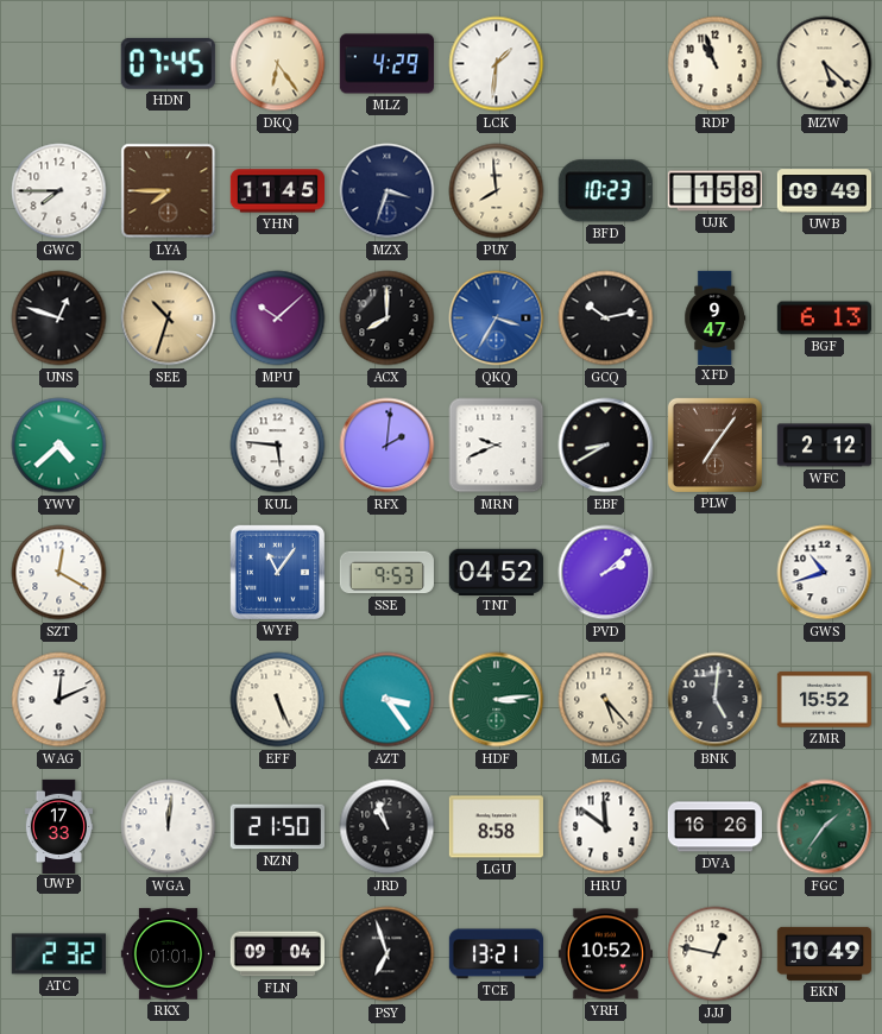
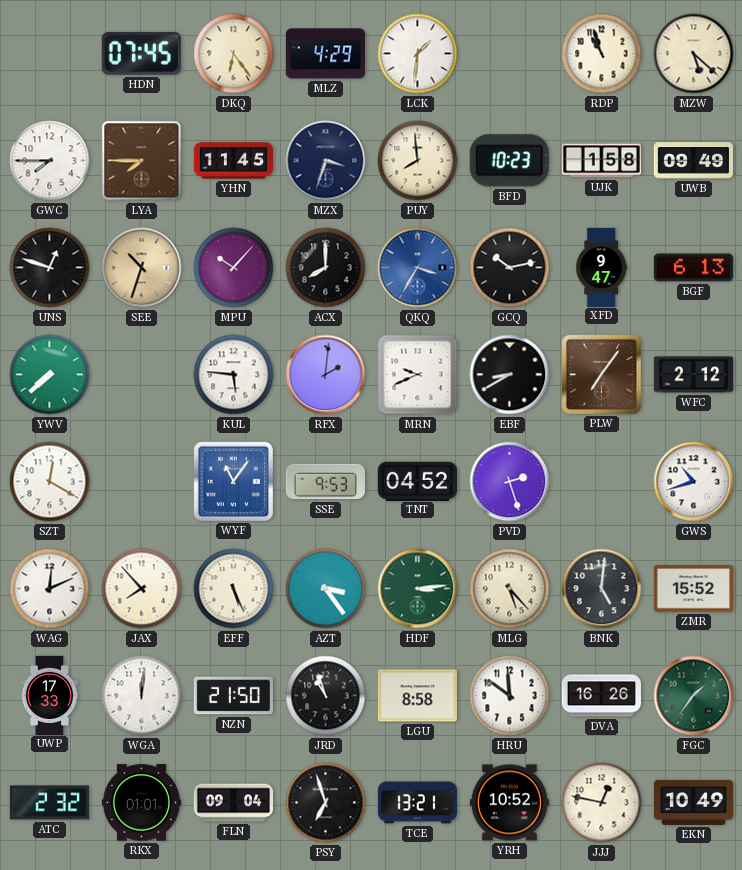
MPU: 10:08 -> 10:07 (234, 268)
YWV: 4:38 -> 7:38 (50, 375)
PVD: 2:08 -> 2:27 (510, 482)
JAX: none -> 7:53 (142, 589)
